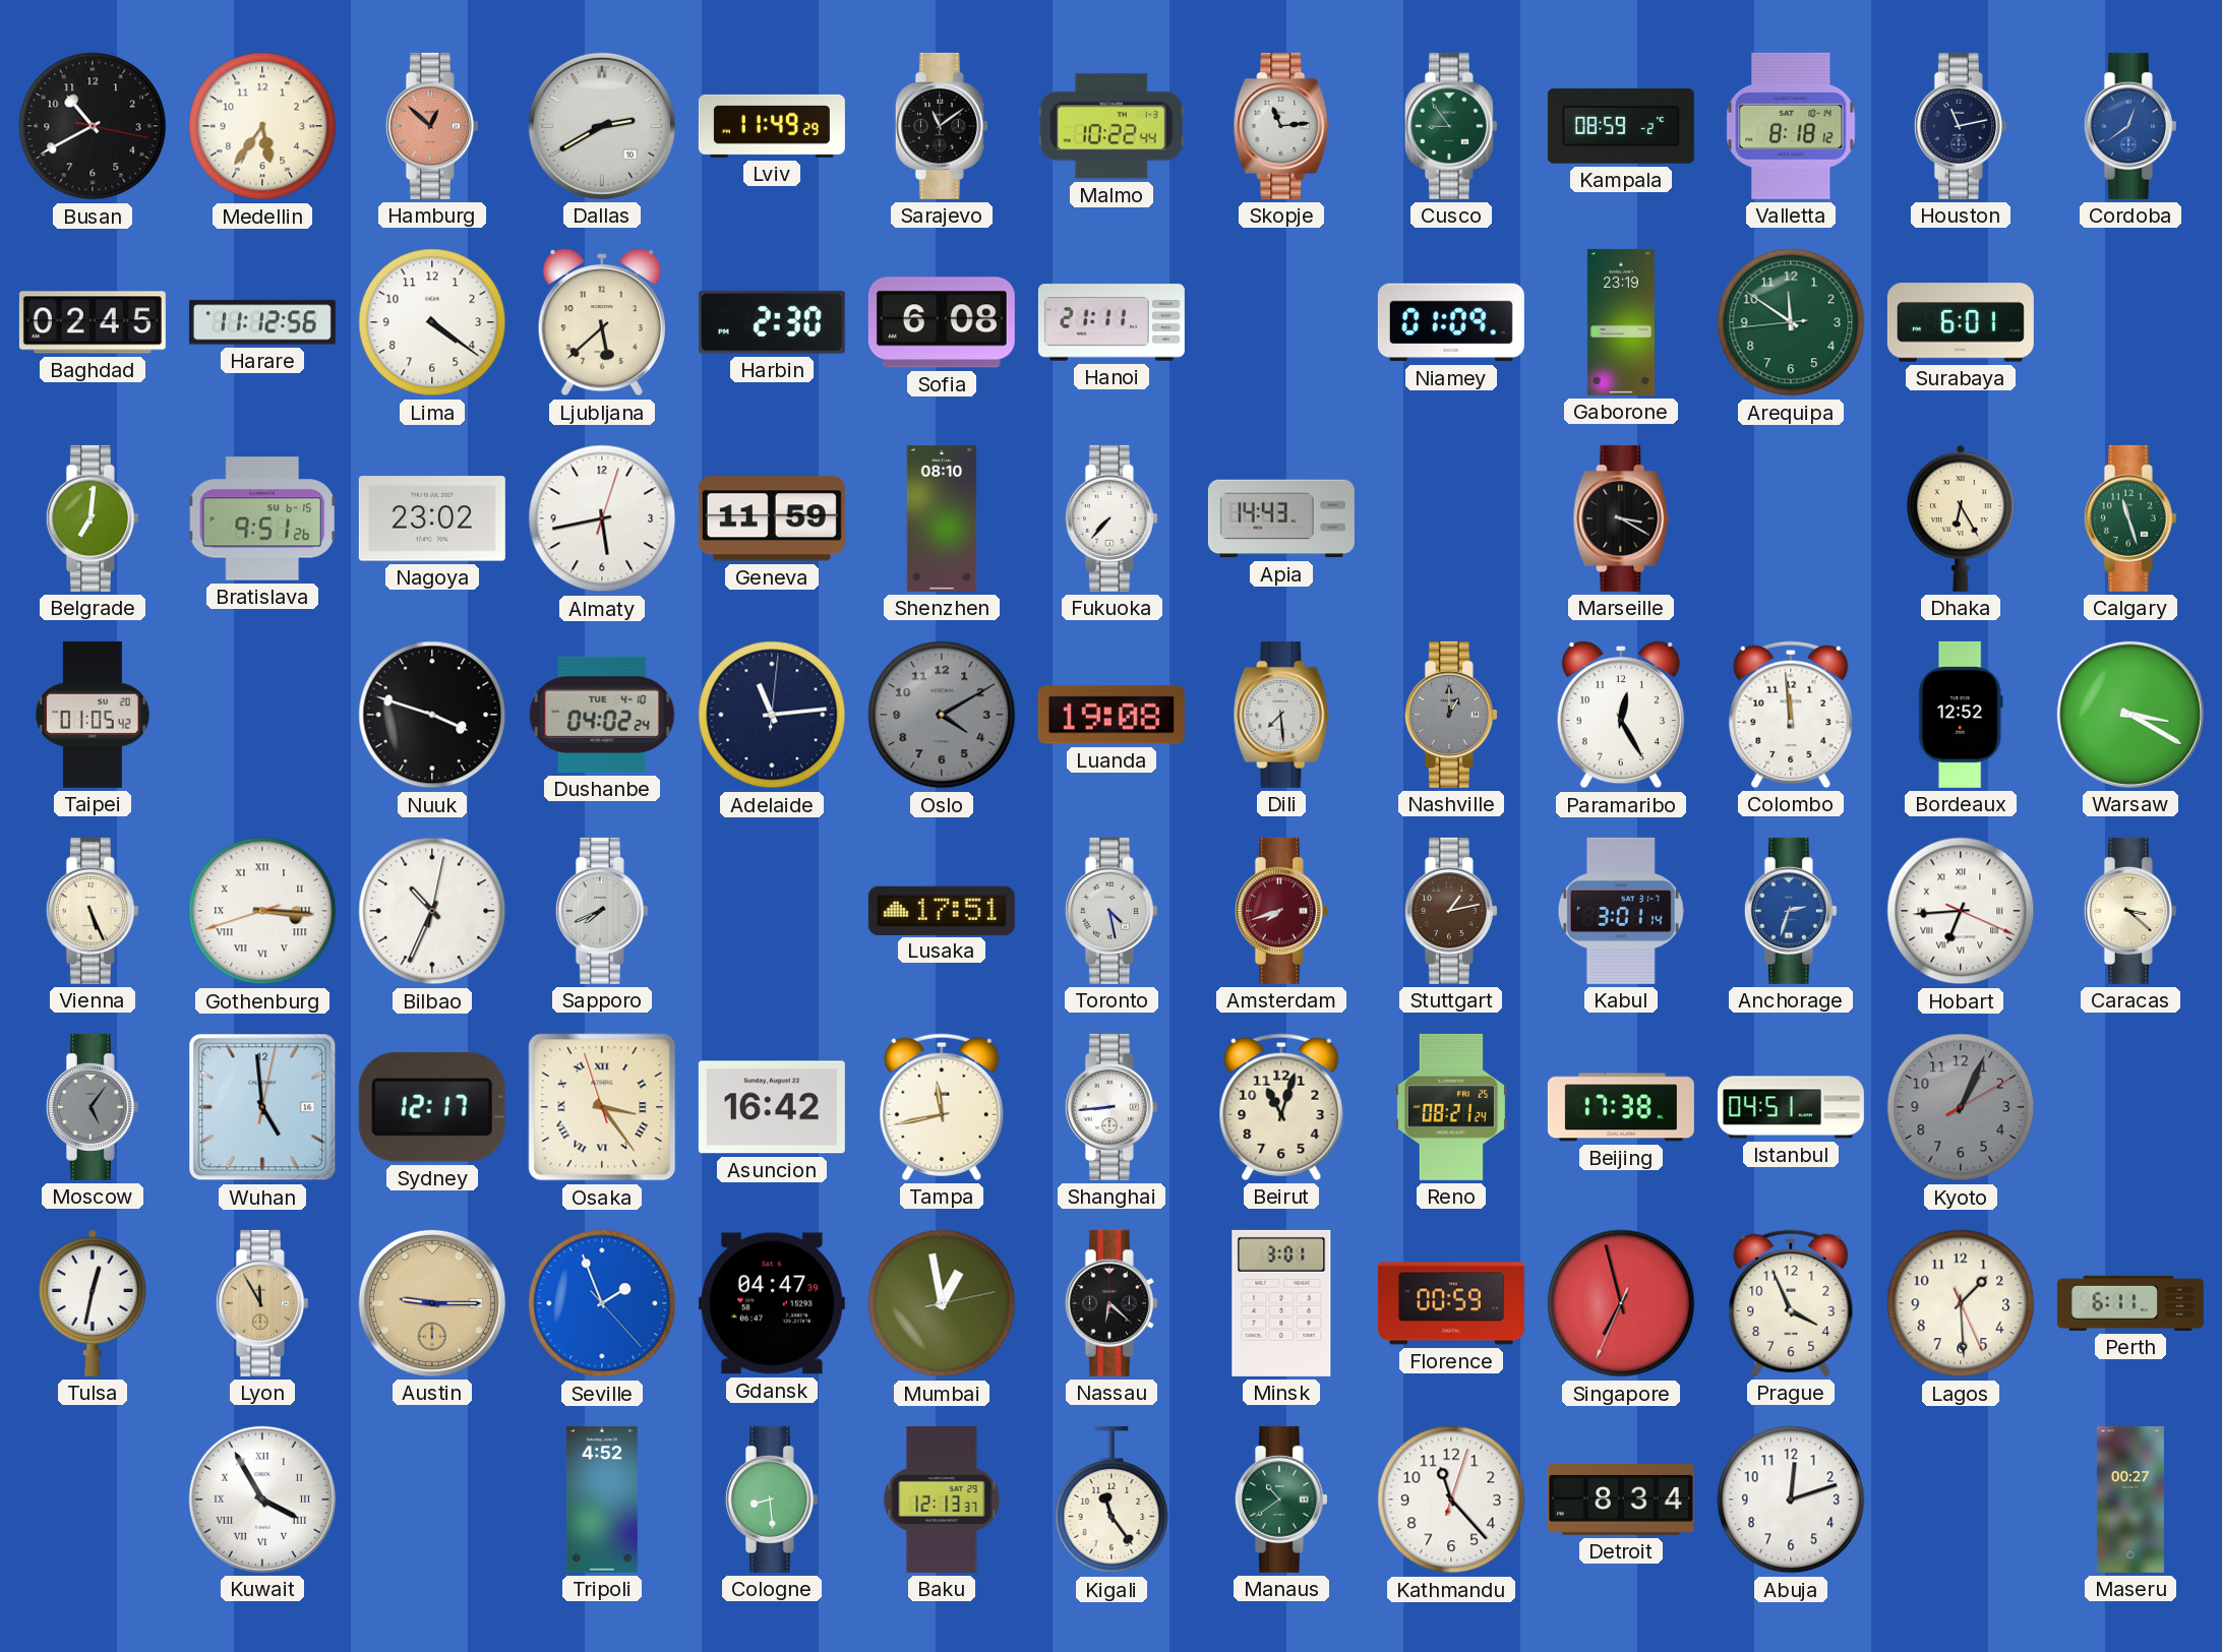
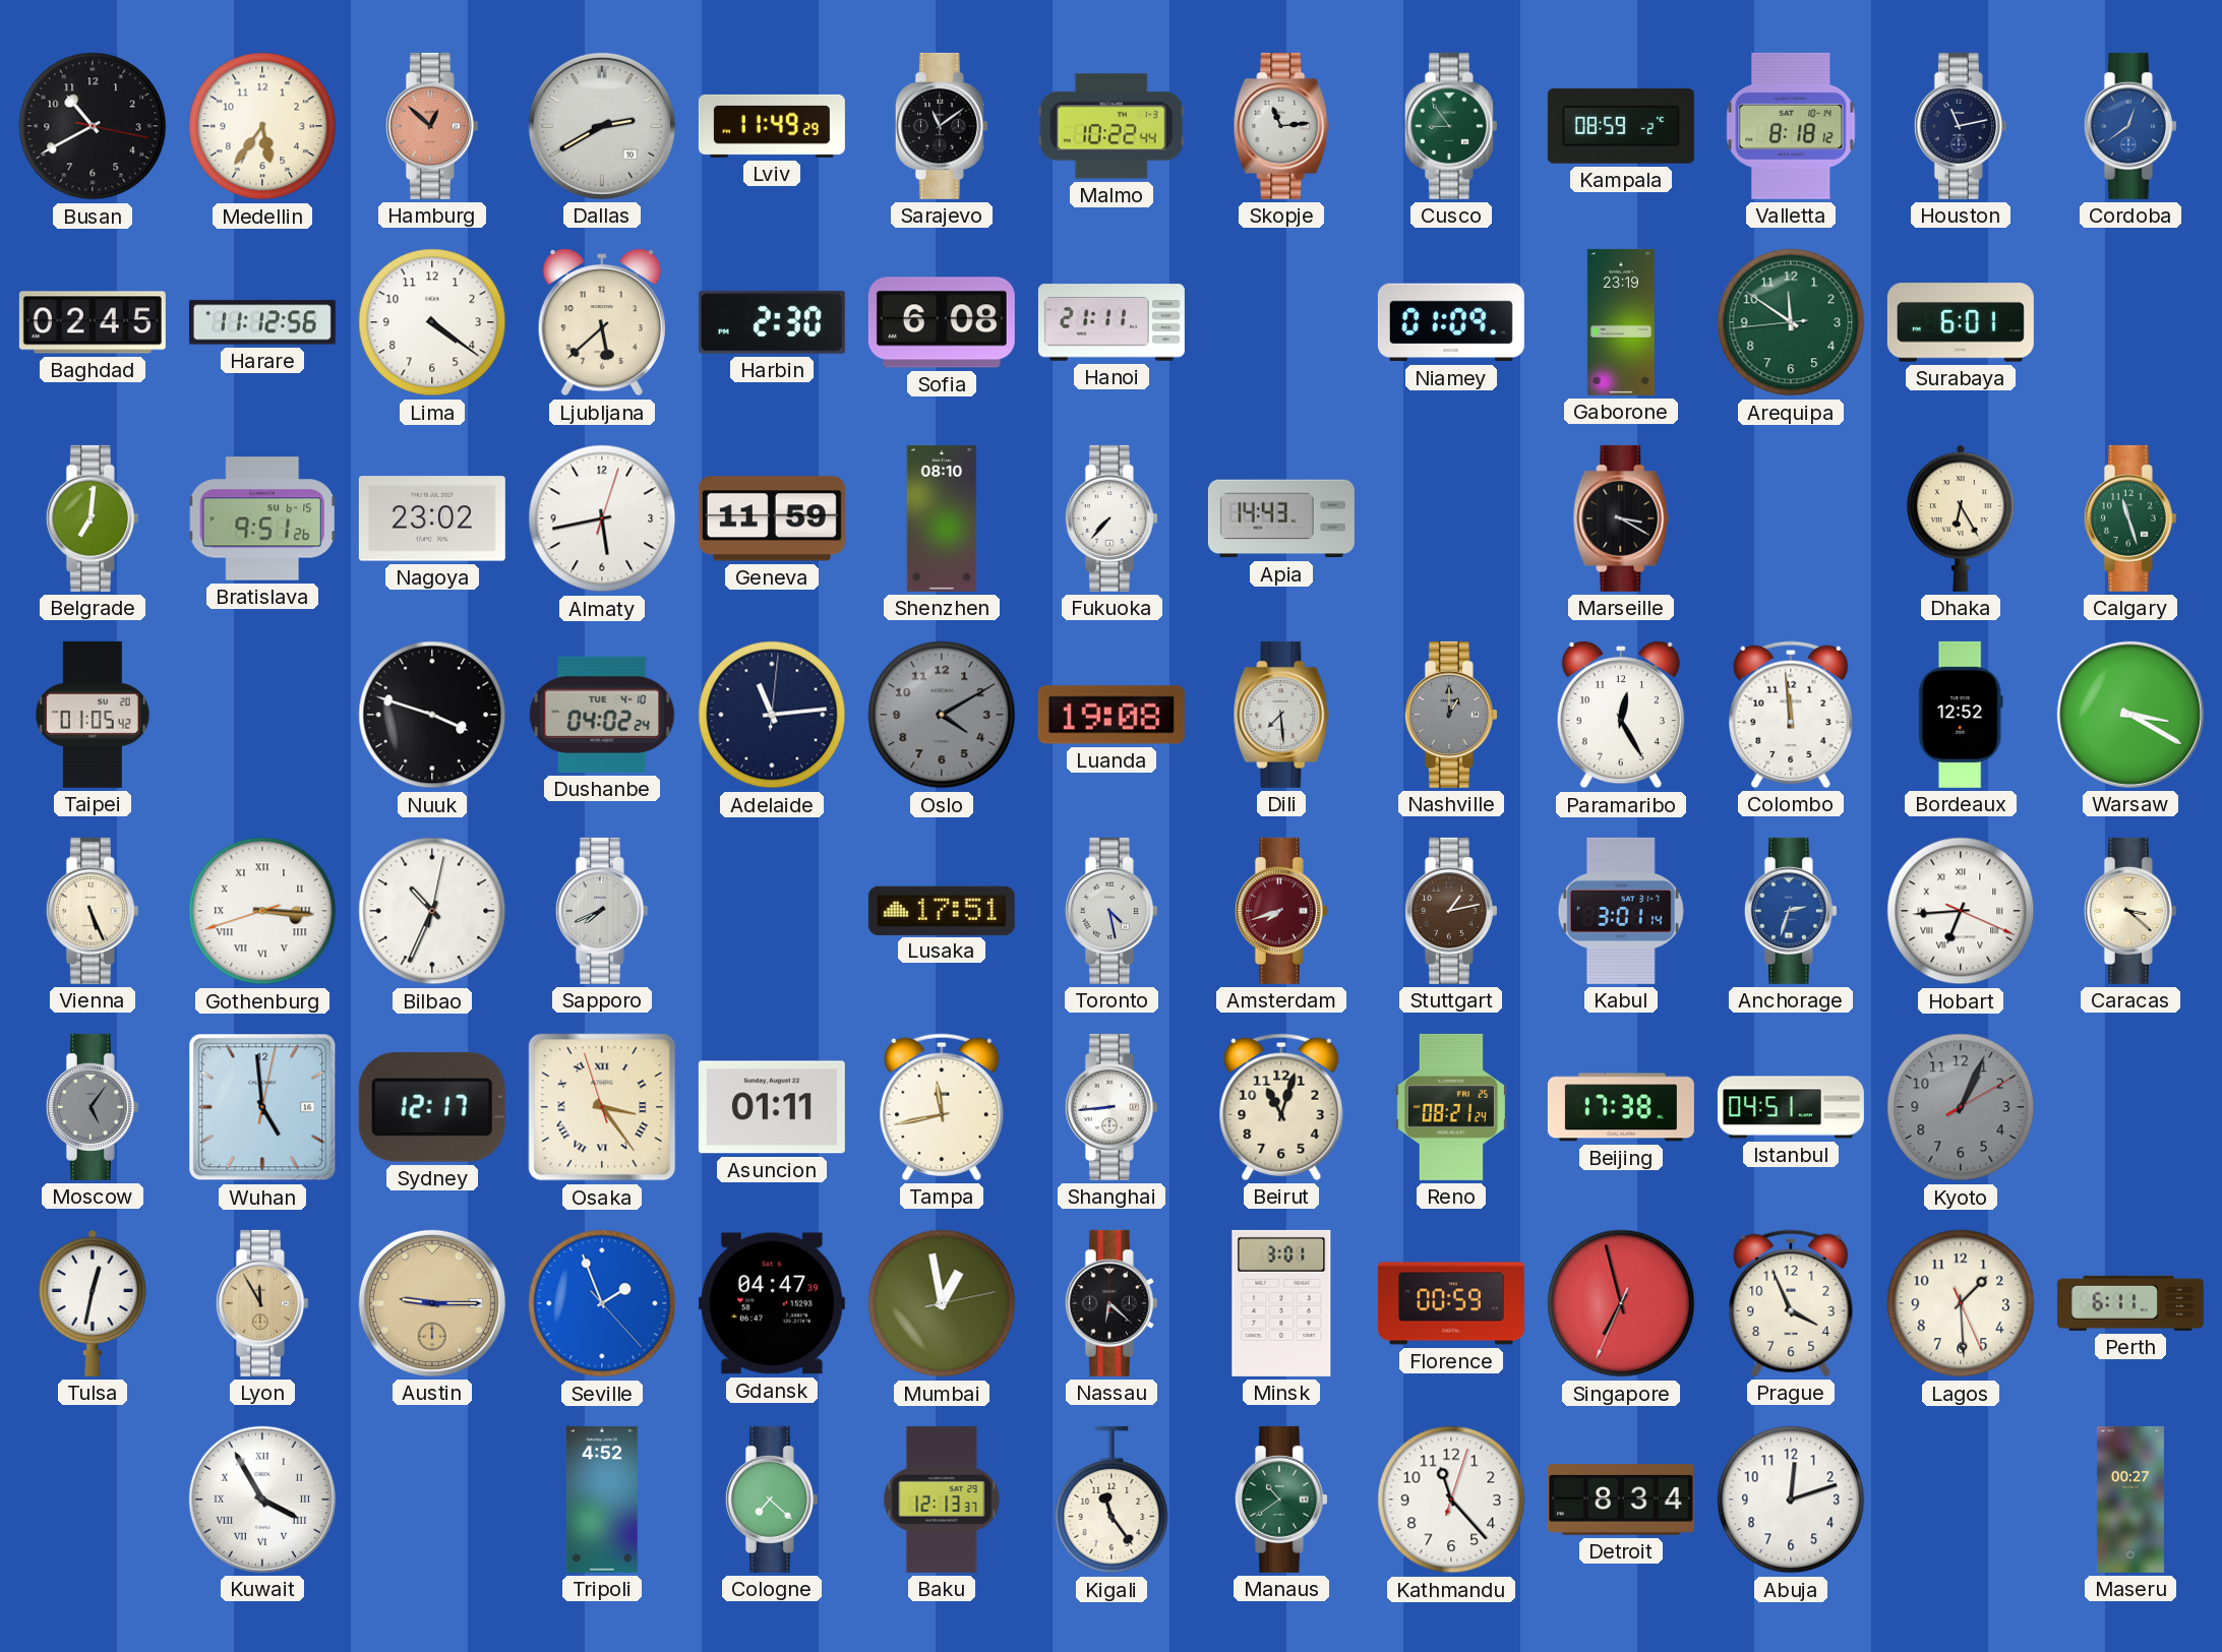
Asuncion: 16:42 -> 01:11 (772, 1107)
Cologne: 8:29 -> 7:22 (772, 1500)
